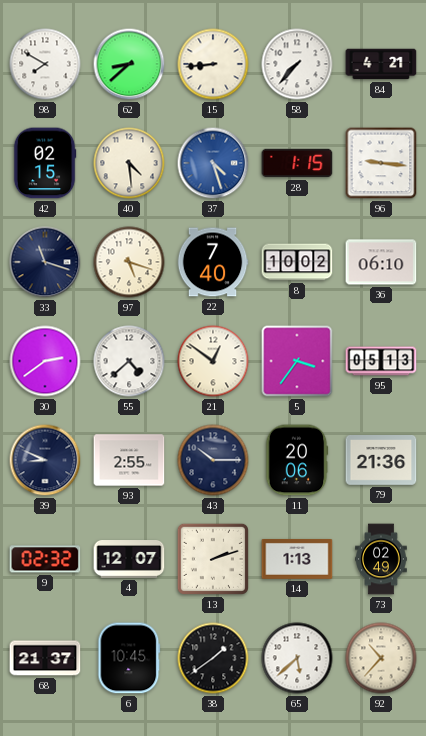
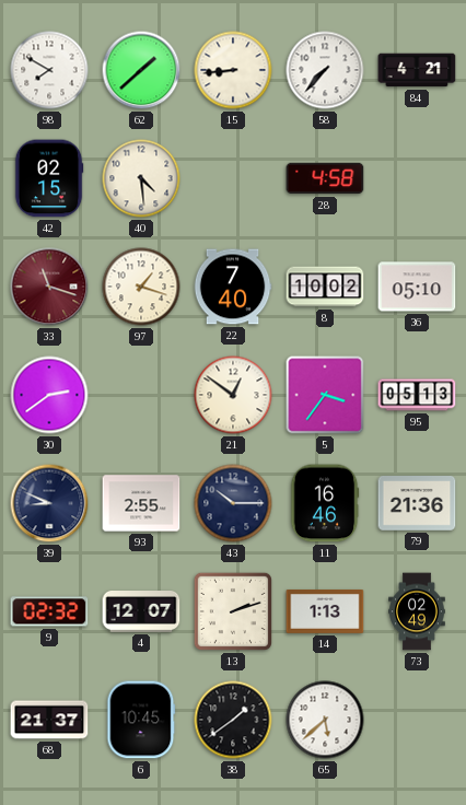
62: 8:38 -> 1:38 (141, 70)
37: 4:27 -> none (213, 163)
28: 1:15 -> 4:58 (325, 178)
96: 9:16 -> none (381, 163)
33 dial: navy -> burgundy (49, 287)
97: 5:18 -> 1:18 (141, 287)
36: 06:10 -> 05:10 (417, 287)
55: 4:38 -> none (129, 361)
11: 20:06 -> 16:46 (325, 503)
92: 10:37 -> none (381, 658)
